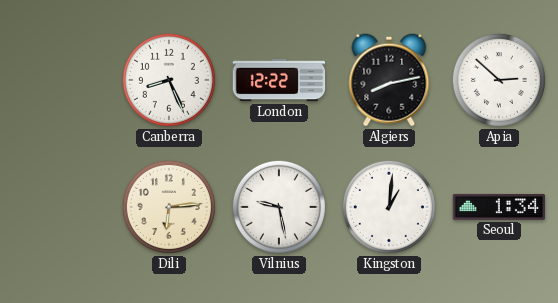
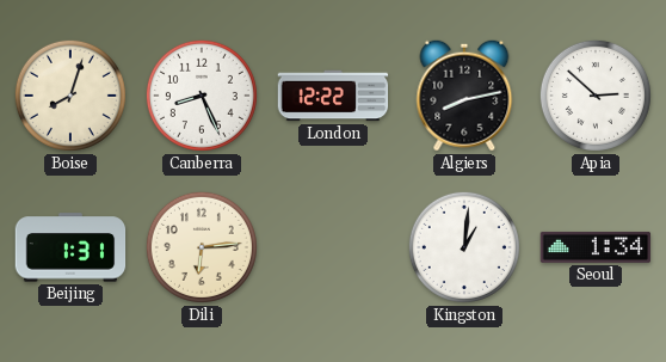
Boise: none -> 8:03 (70, 96)
Beijing: none -> 1:31 (70, 247)
Vilnius: 9:28 -> none (279, 207)
